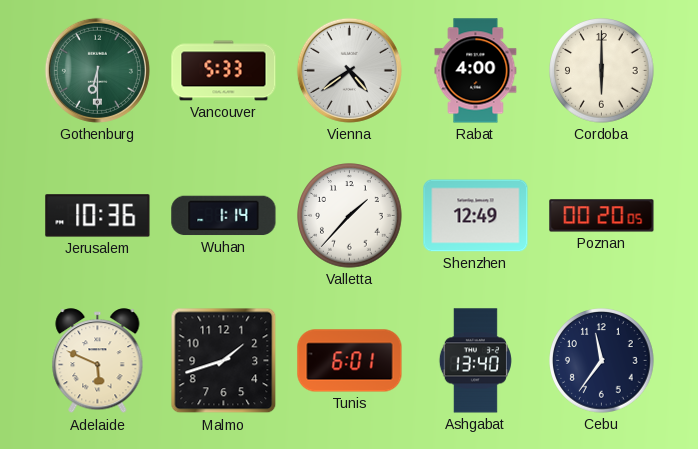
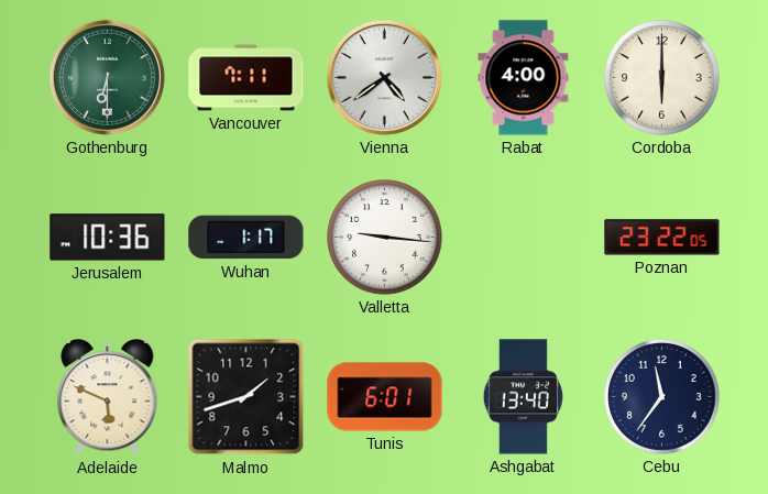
Vancouver: 5:33 -> 7:11 (246, 78)
Wuhan: 1:14 -> 1:17 (246, 238)
Valletta: 1:37 -> 9:16 (385, 238)
Shenzhen: 12:49 -> none (476, 216)
Poznan: 00:20 -> 23:22 (662, 238)
